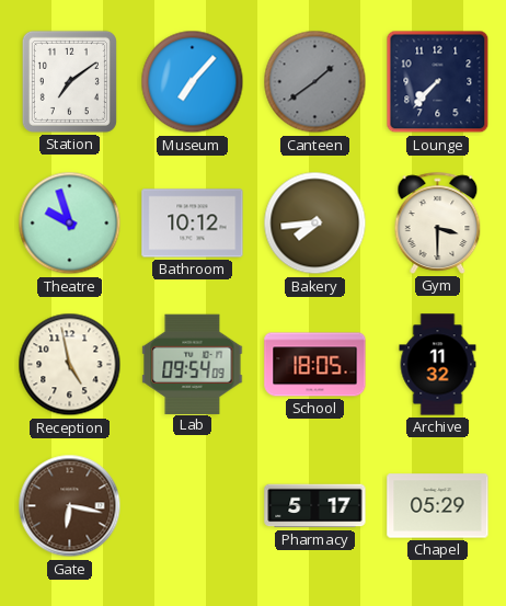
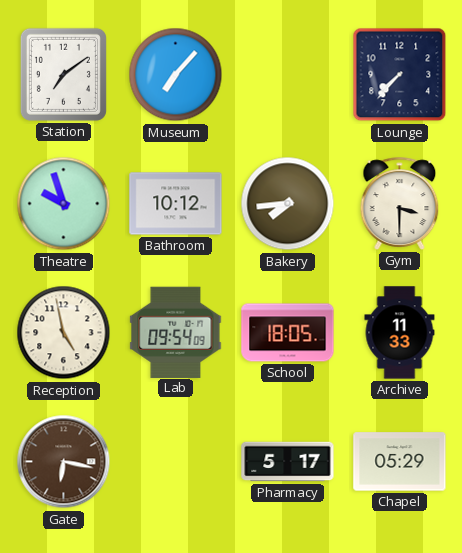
Canteen: 1:39 -> none (315, 82)
Archive: 11:32 -> 11:33 (400, 333)
